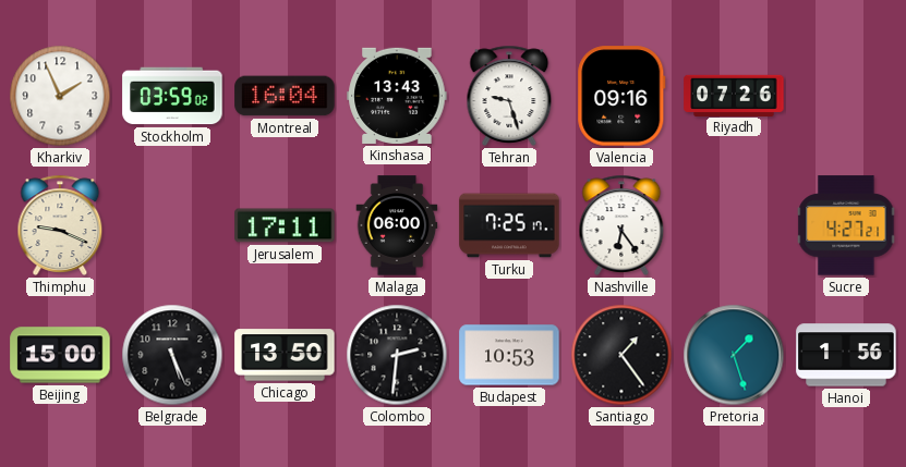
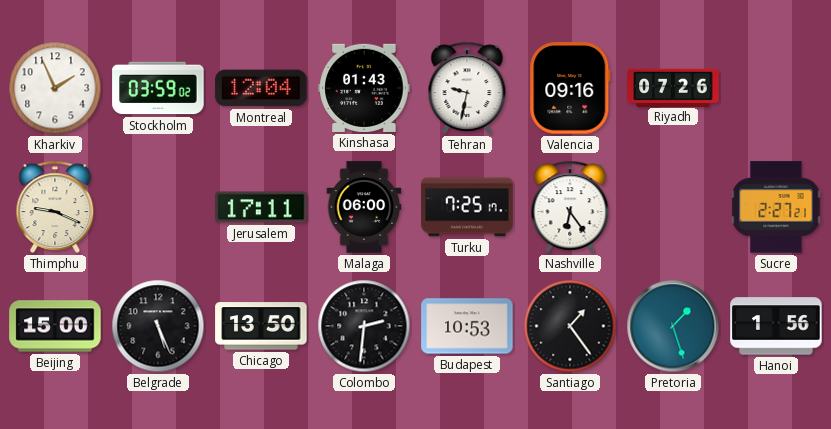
Montreal: 16:04 -> 12:04 (261, 88)
Kinshasa: 13:43 -> 01:43 (364, 88)
Tehran: 9:27 -> 9:32 (467, 88)
Sucre: 4:27 -> 2:27 (776, 207)
